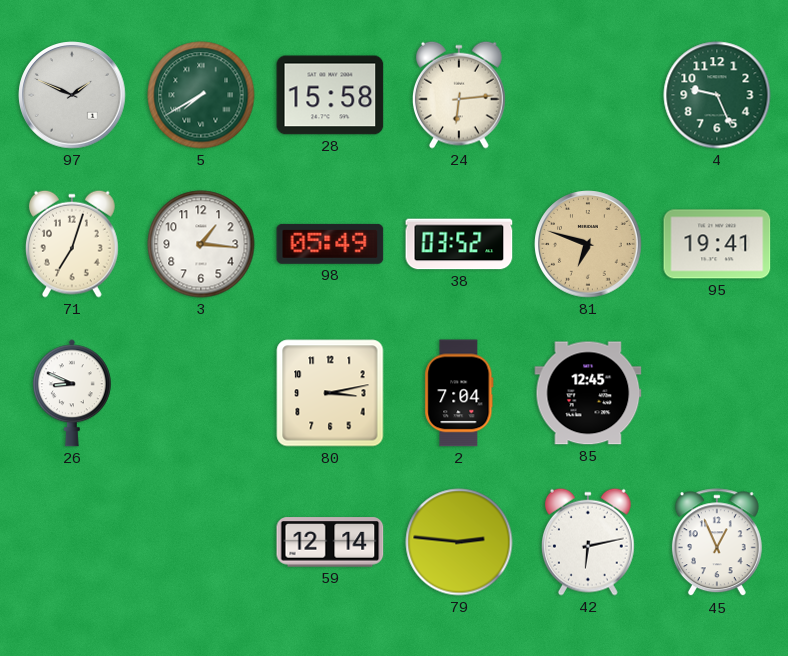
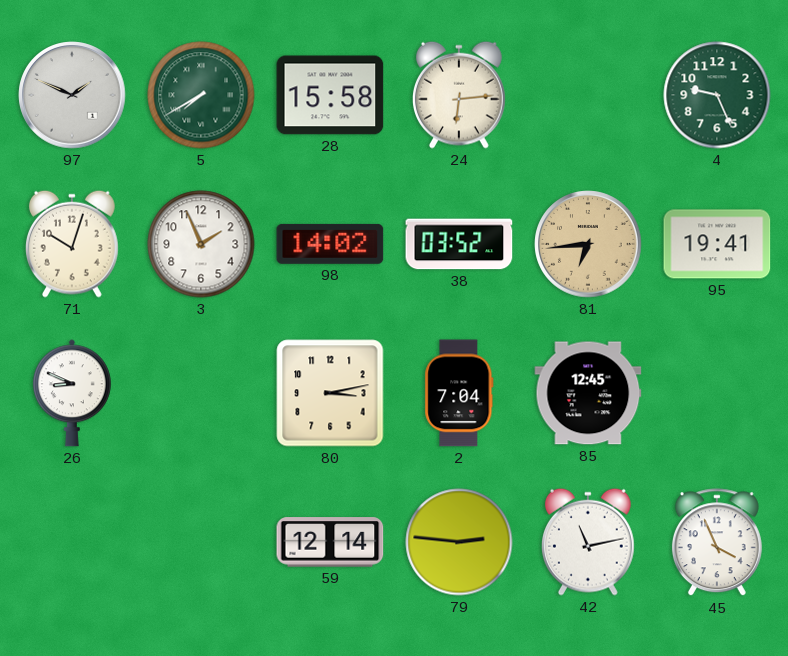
71: 7:03 -> 10:03 (72, 244)
3: 1:16 -> 1:56 (201, 244)
98: 05:49 -> 14:02 (330, 244)
81: 6:48 -> 6:44 (588, 244)
42: 6:13 -> 11:13 (588, 542)
45: 12:56 -> 3:56 (717, 543)
